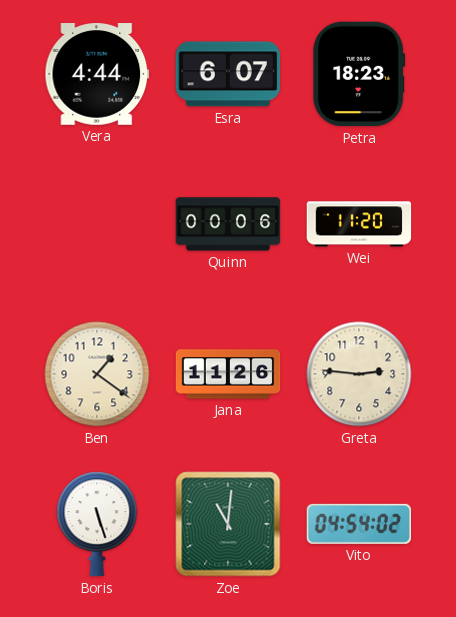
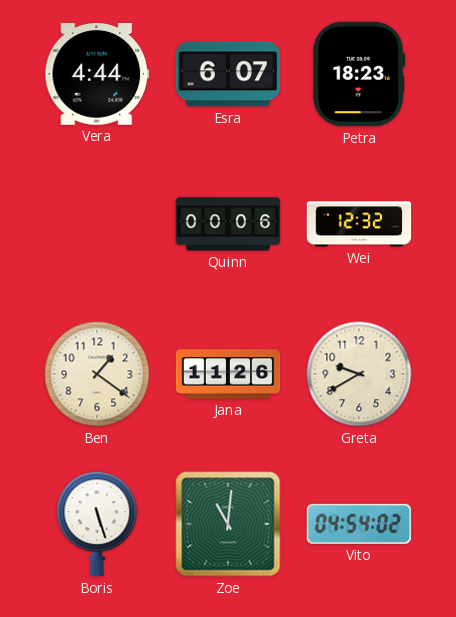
Wei: 11:20 -> 12:32 (359, 224)
Greta: 2:46 -> 9:40 (359, 374)
